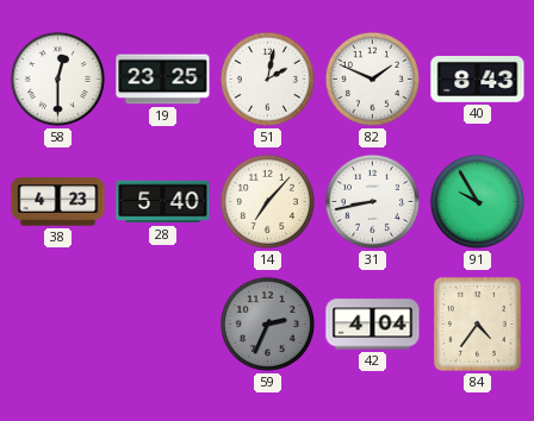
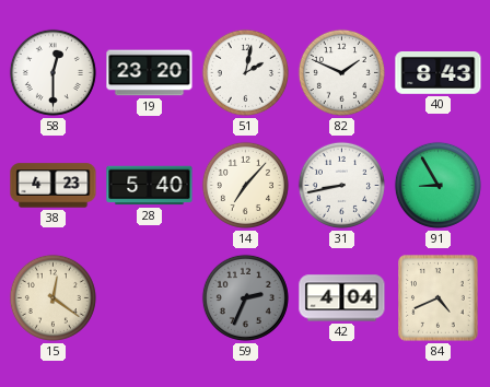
19: 23:25 -> 23:20 (150, 73)
91: 9:55 -> 8:55 (437, 185)
15: none -> 12:21 (52, 297)
84: 4:36 -> 4:41 (439, 298)
